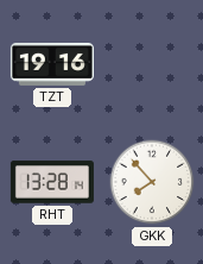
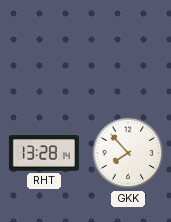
TZT: 19:16 -> none (52, 64)
